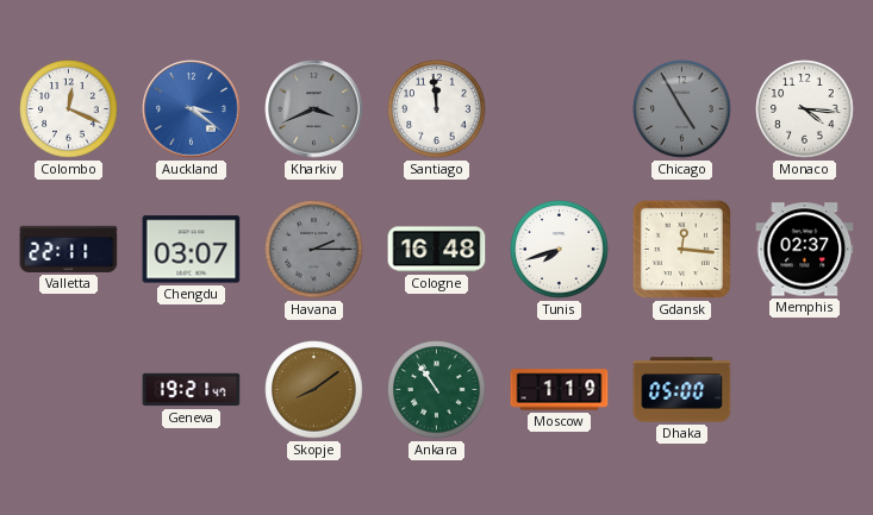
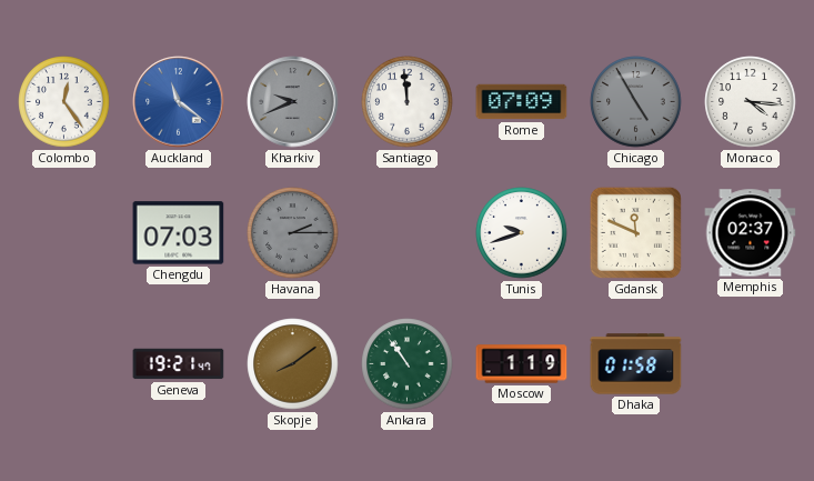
Colombo: 12:19 -> 12:24 (64, 102)
Auckland: 3:21 -> 11:21 (179, 102)
Kharkiv: 3:41 -> 9:41 (293, 102)
Rome: none -> 07:09 (522, 102)
Valletta: 22:11 -> none (69, 249)
Chengdu: 03:07 -> 07:03 (179, 233)
Cologne: 16:48 -> none (437, 250)
Tunis: 7:42 -> 9:42 (522, 233)
Gdansk: 12:16 -> 11:49 (635, 232)
Dhaka: 05:00 -> 01:58 (636, 364)
